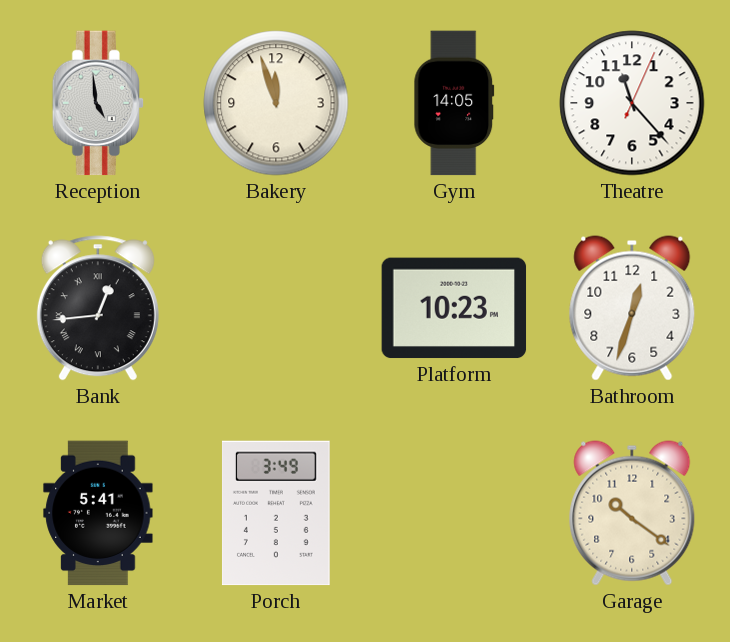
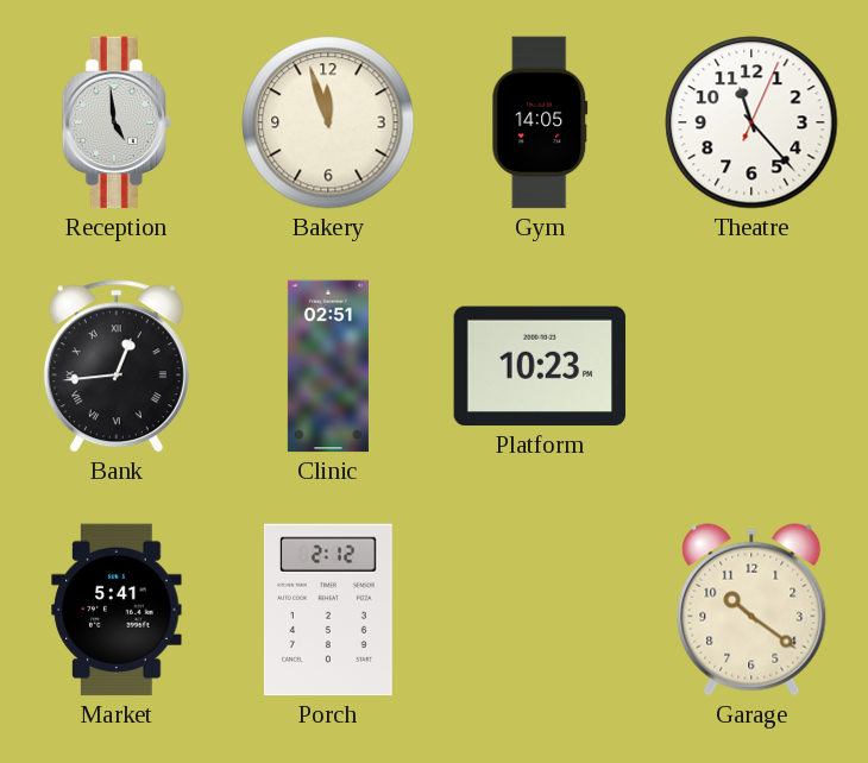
Clinic: none -> 02:51 (328, 366)
Bathroom: 12:33 -> none (632, 308)
Porch: 3:49 -> 2:12 (328, 610)
